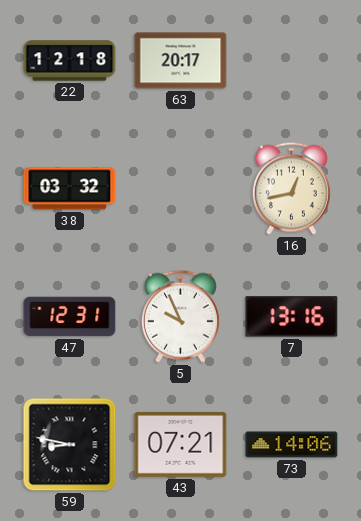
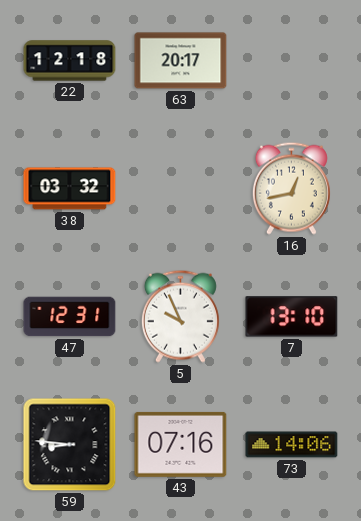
7: 13:16 -> 13:10 (292, 317)
59: 8:47 -> 8:46 (70, 445)
43: 07:21 -> 07:16 (181, 444)
